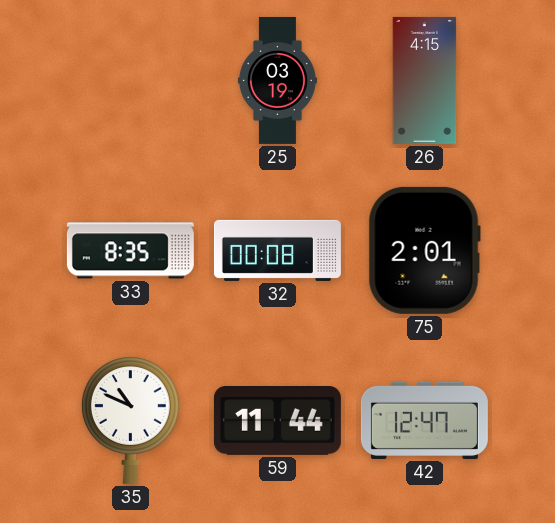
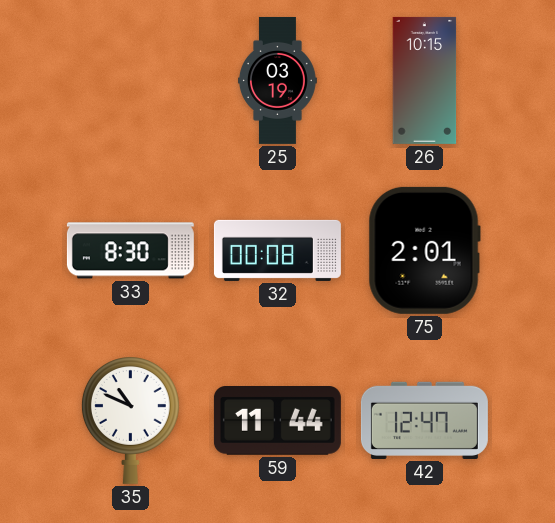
26: 4:15 -> 10:15 (425, 80)
33: 8:35 -> 8:30 (130, 251)
